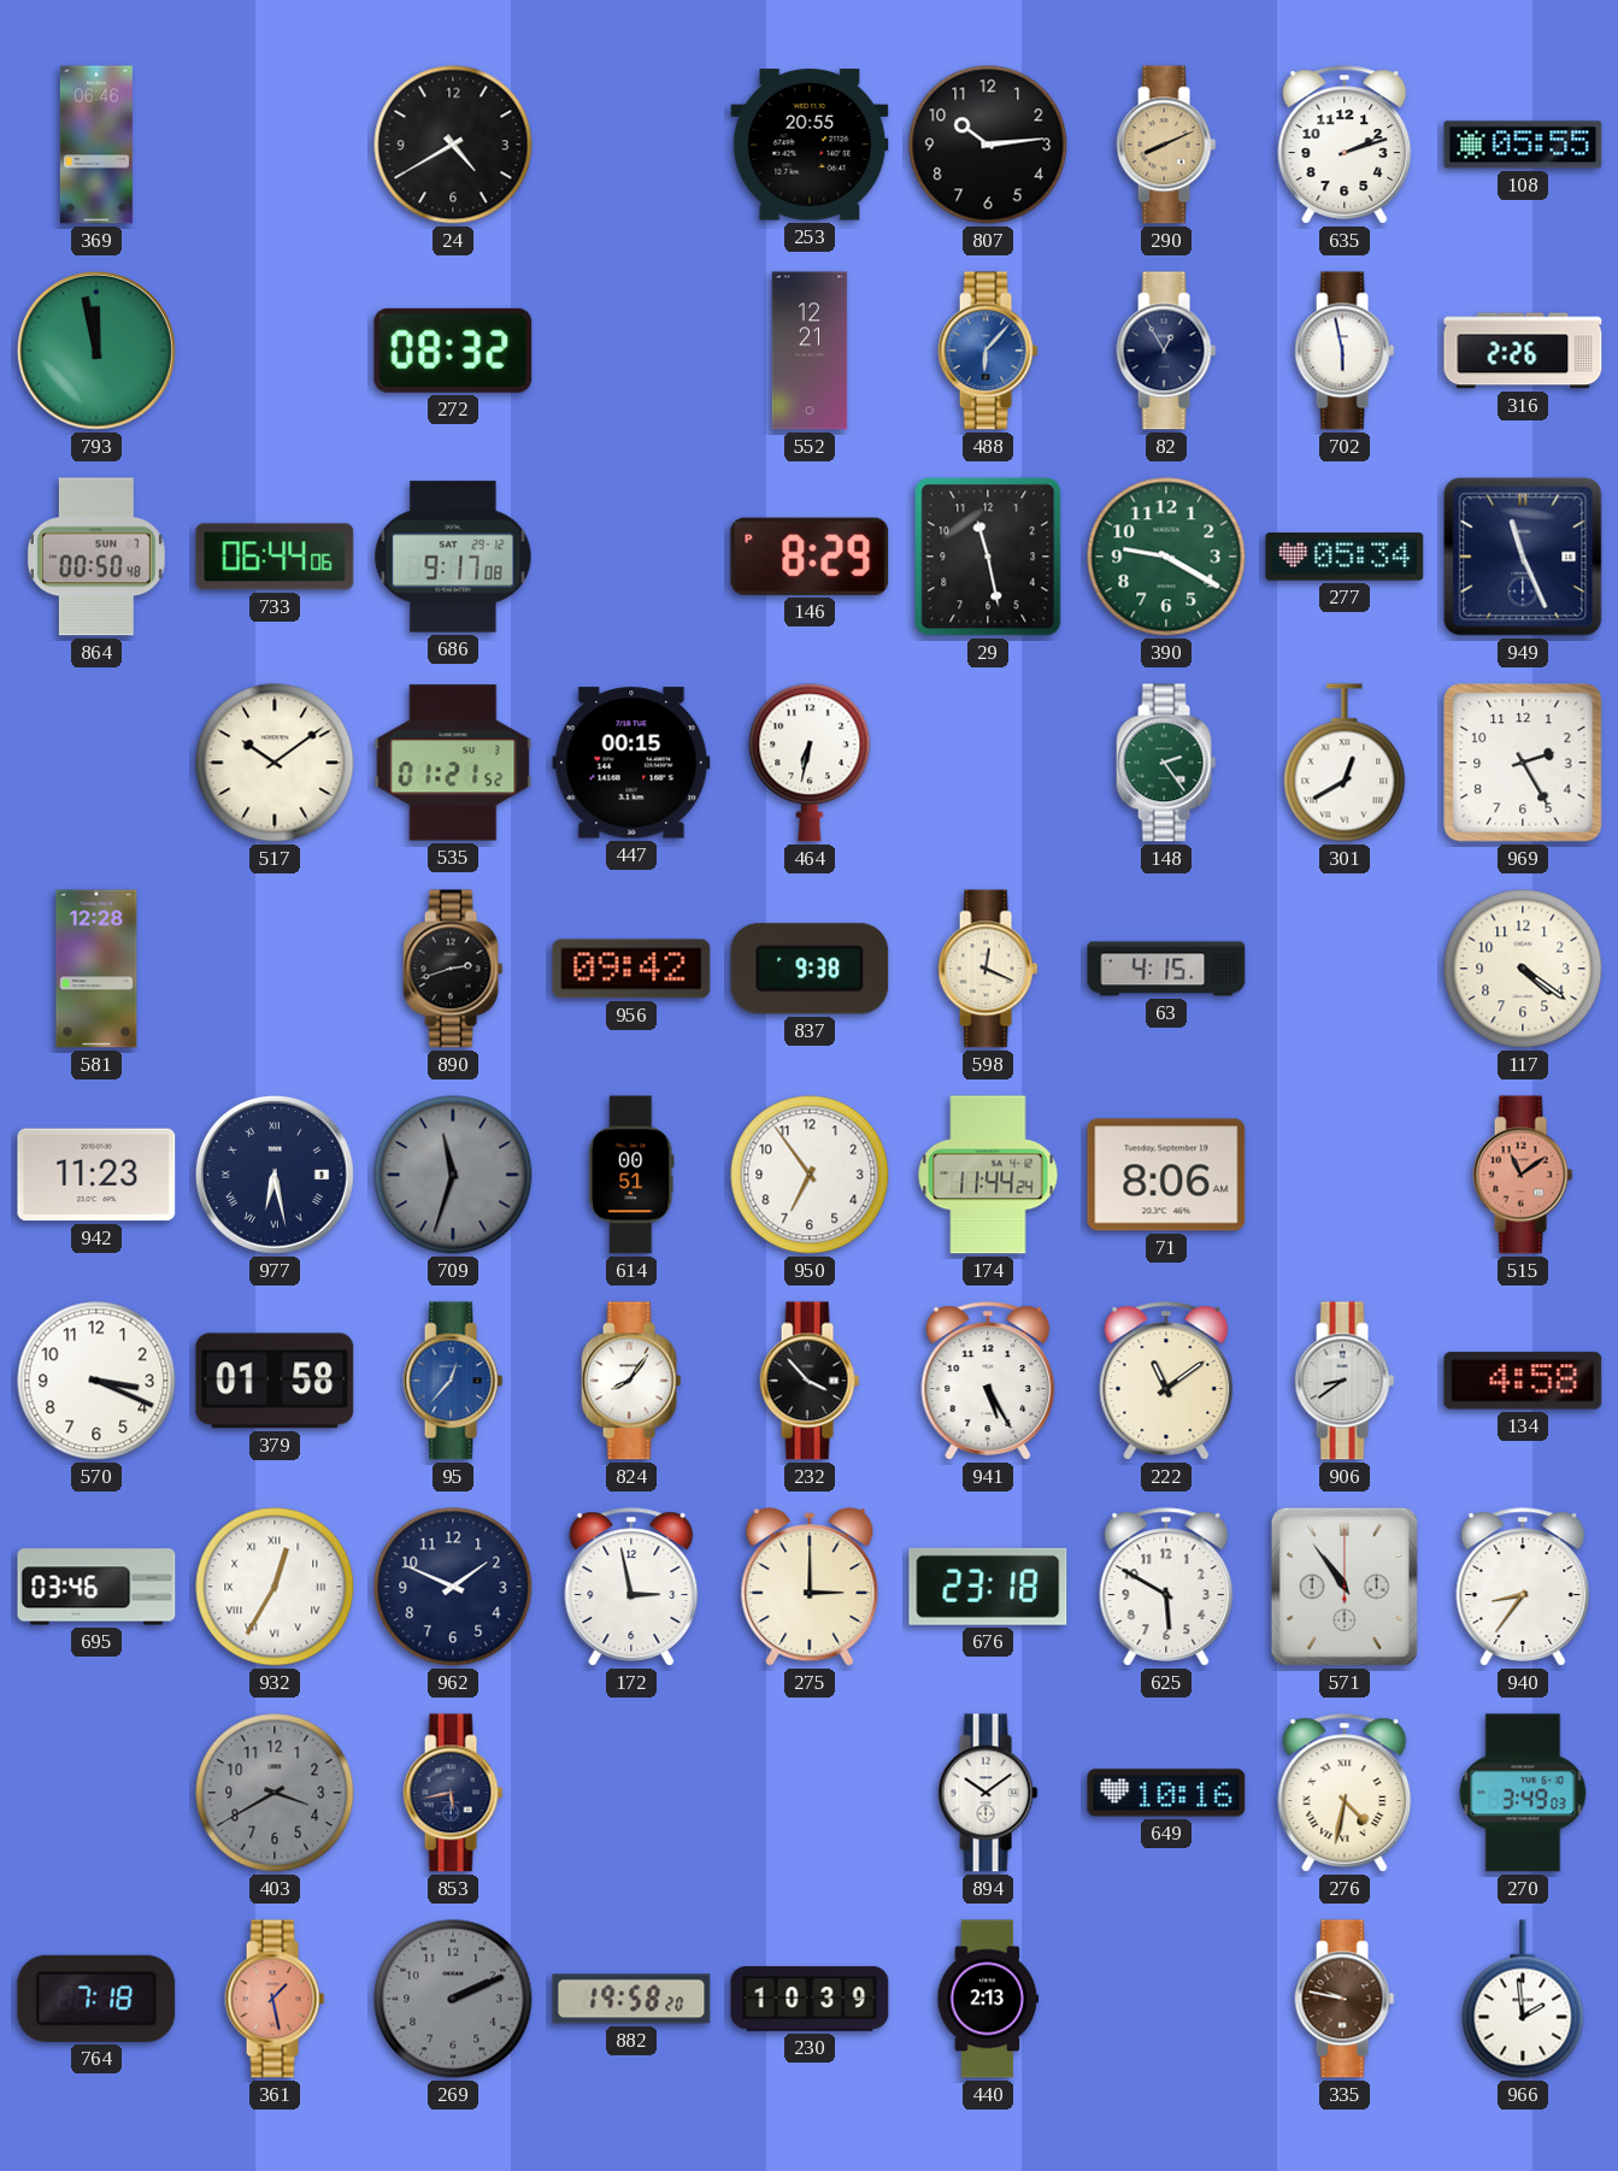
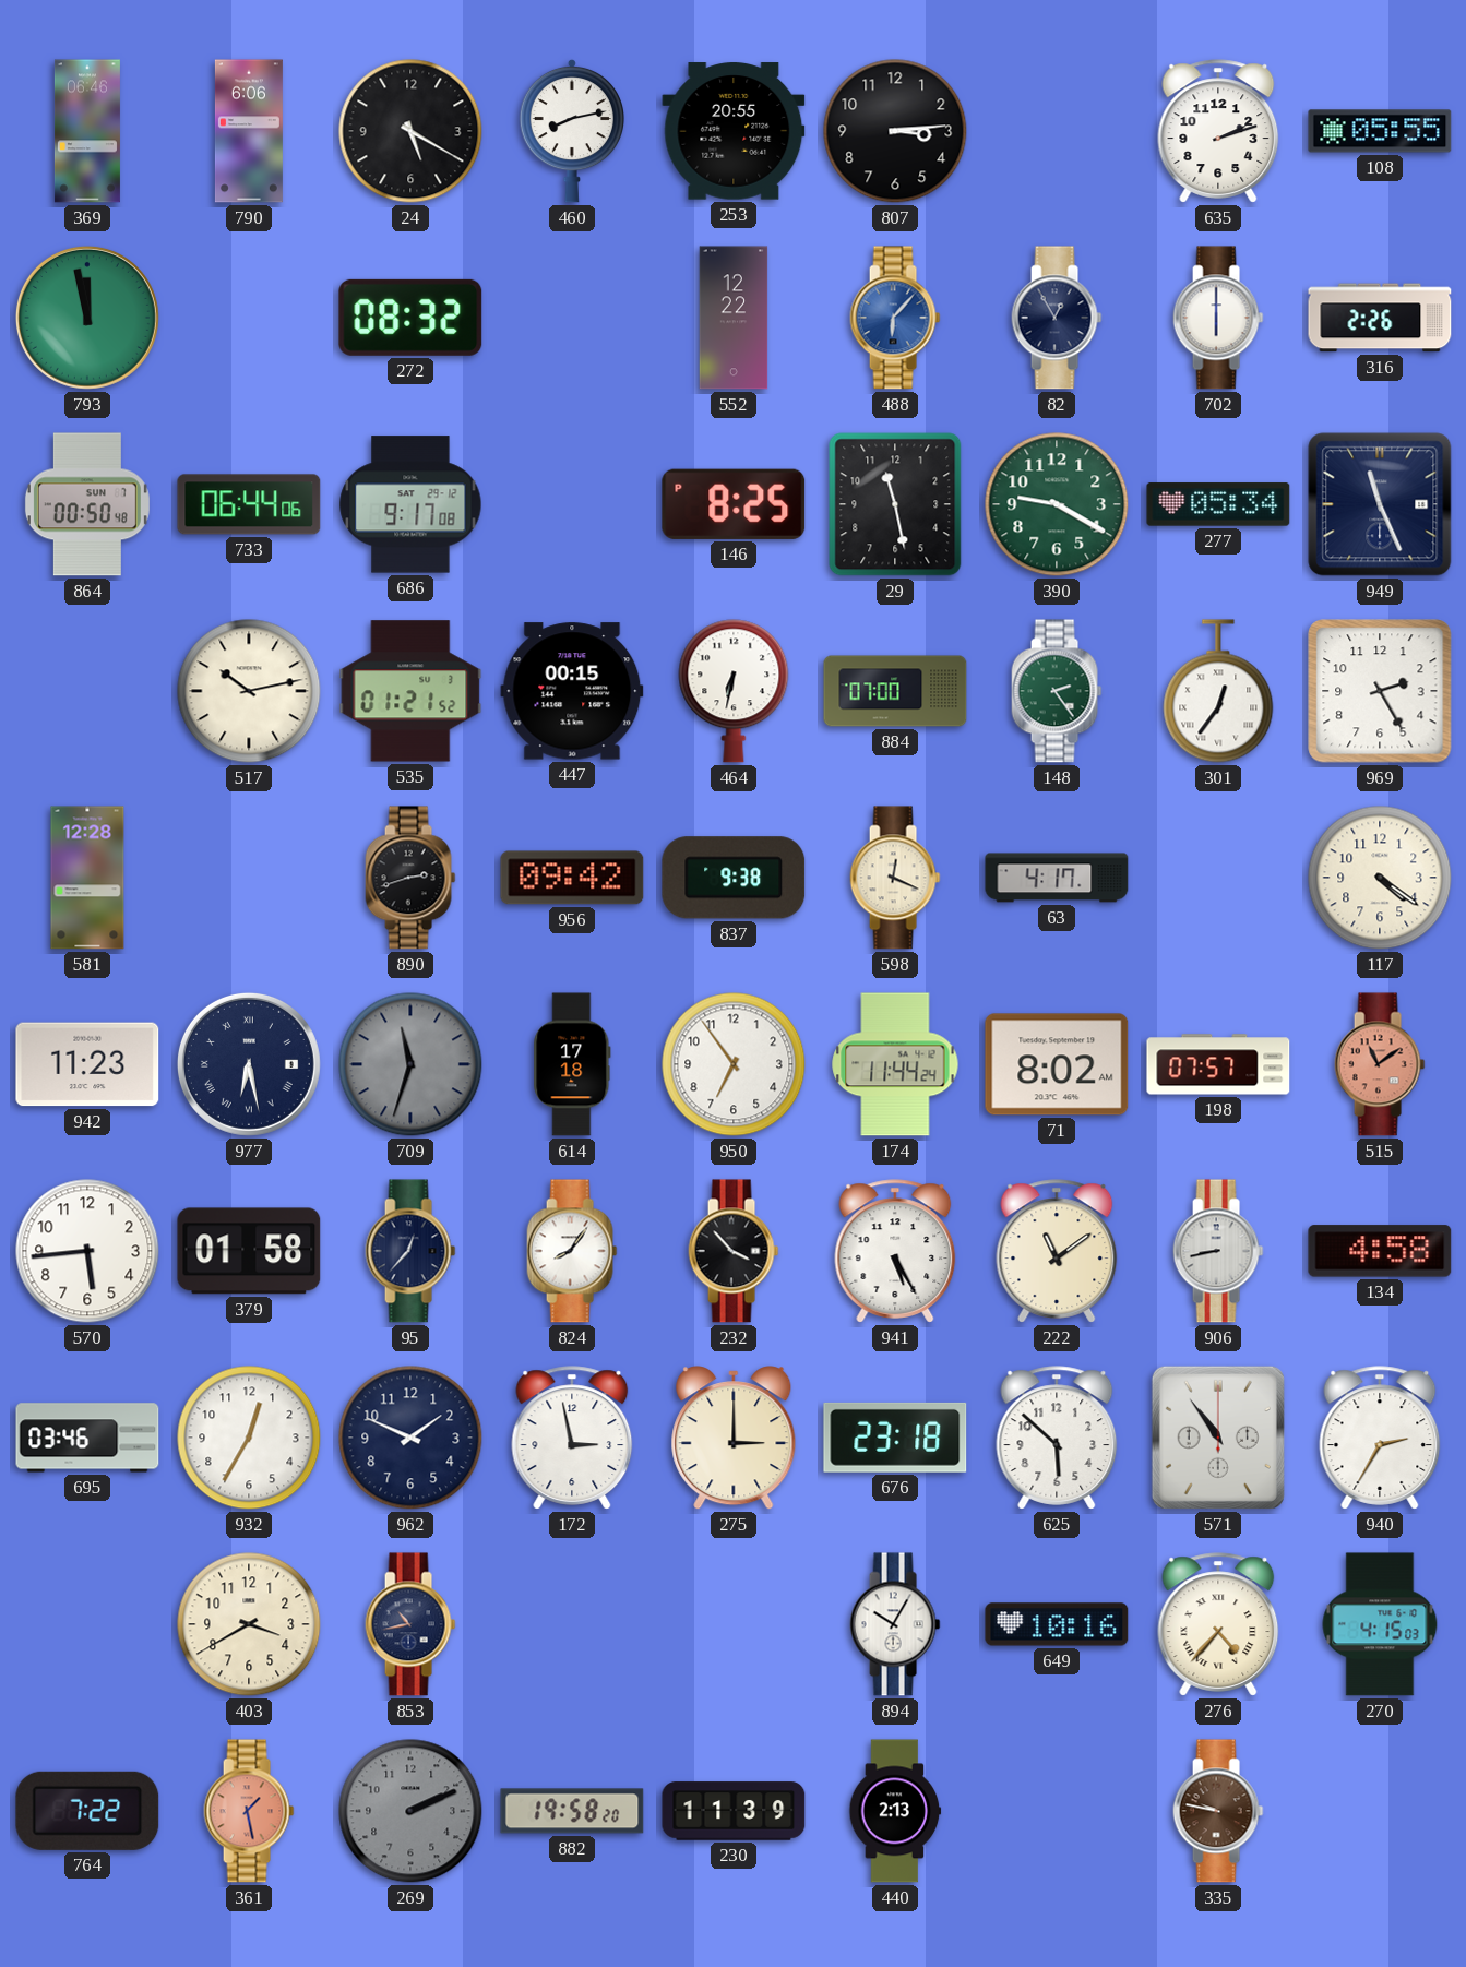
790: none -> 6:06 (249, 131)
24: 4:40 -> 5:20 (410, 131)
460: none -> 8:13 (571, 131)
807: 10:14 -> 3:14 (895, 131)
290: 8:11 -> none (1166, 145)
552: 12:21 -> 12:22 (734, 318)
702: 5:58 -> 6:00 (1218, 318)
146: 8:29 -> 8:25 (734, 504)
517: 10:09 -> 10:13 (249, 691)
884: none -> 07:00 (895, 691)
301: 12:40 -> 12:36 (1218, 691)
63: 4:15 -> 4:17 (1057, 878)
614: 00:51 -> 17:18 (572, 1064)
71: 8:06 -> 8:02 (1057, 1064)
198: none -> 07:57 (1218, 1064)
570: 3:19 -> 5:44 (87, 1251)
95 dial: blue -> navy (410, 1251)
906: 8:39 -> 8:43 (1218, 1251)
932 numerals: Roman -> Arabic (249, 1438)
625: 5:50 -> 5:52 (1057, 1438)
940: 8:36 -> 2:35 (1380, 1438)
403 dial: grey -> cream (249, 1624)
853: 5:43 -> 10:43 (410, 1624)
894: 10:09 -> 10:05 (895, 1624)
276: 4:32 -> 4:37 (1218, 1624)
270: 3:49 -> 4:15 (1380, 1624)
764: 7:18 -> 7:22 (87, 1811)
230: 10:39 -> 11:39 (734, 1811)
966: 1:59 -> none (1523, 1999)
